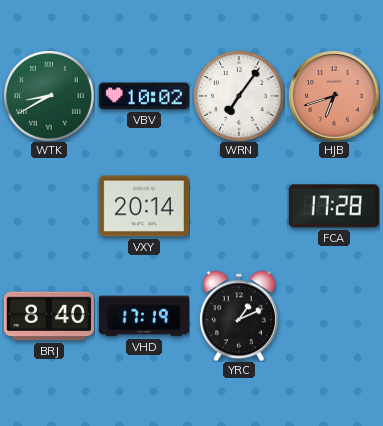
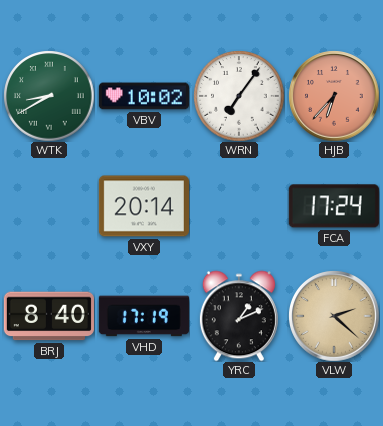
HJB: 6:42 -> 6:37 (334, 96)
FCA: 17:28 -> 17:24 (334, 206)
VLW: none -> 2:22 (334, 316)
